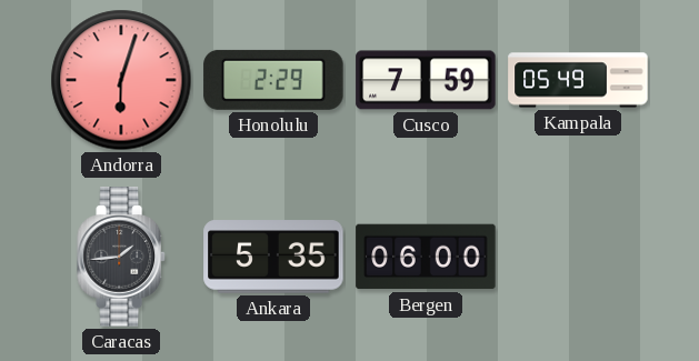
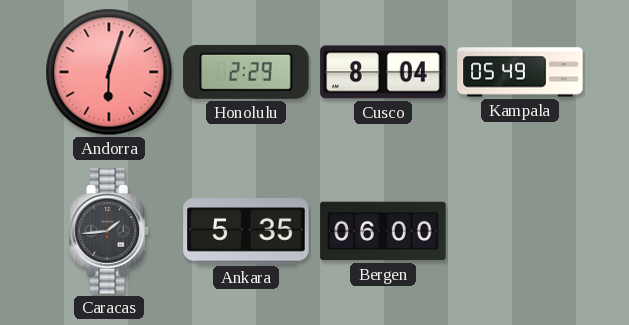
Cusco: 7:59 -> 8:04 (383, 72)
